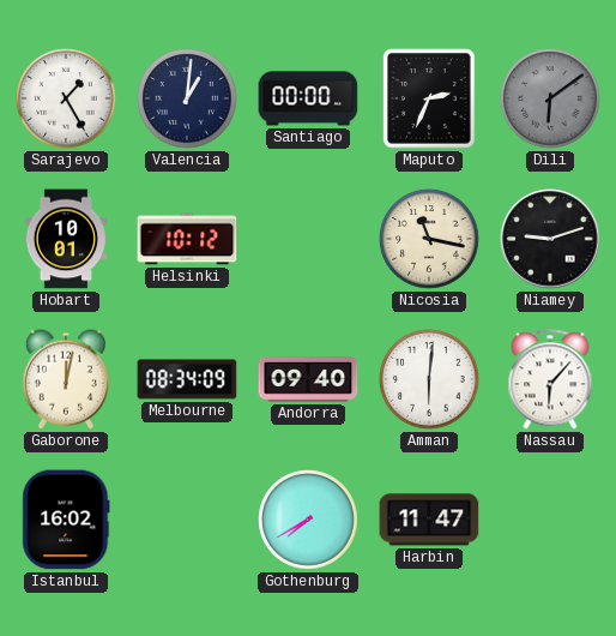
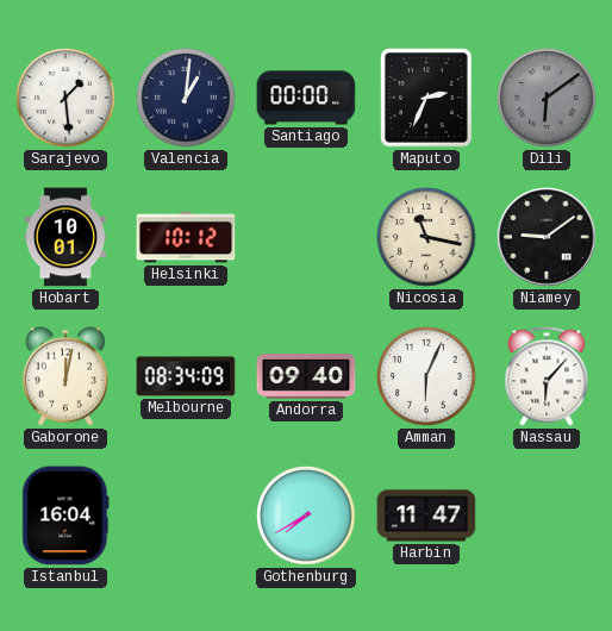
Sarajevo: 1:25 -> 1:29 (65, 98)
Niamey: 9:12 -> 9:09 (547, 237)
Amman: 6:01 -> 6:04 (426, 376)
Istanbul: 16:02 -> 16:04 (65, 516)
